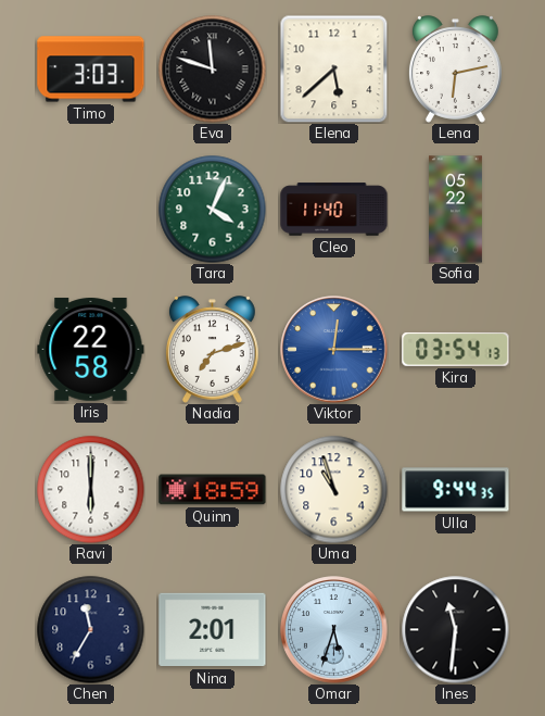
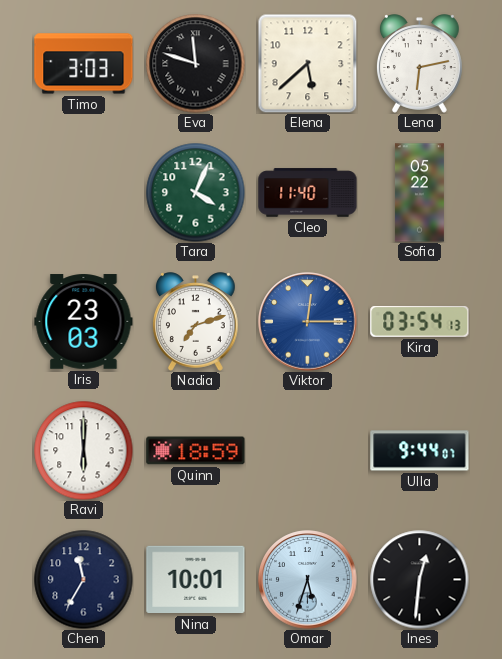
Iris: 22:58 -> 23:03 (84, 322)
Uma: 10:57 -> none (334, 490)
Ulla: 9:44:35 -> 9:44:07 (420, 451)
Nina: 2:01 -> 10:01 (196, 580)
Ines: 11:31 -> 12:31 (420, 580)
